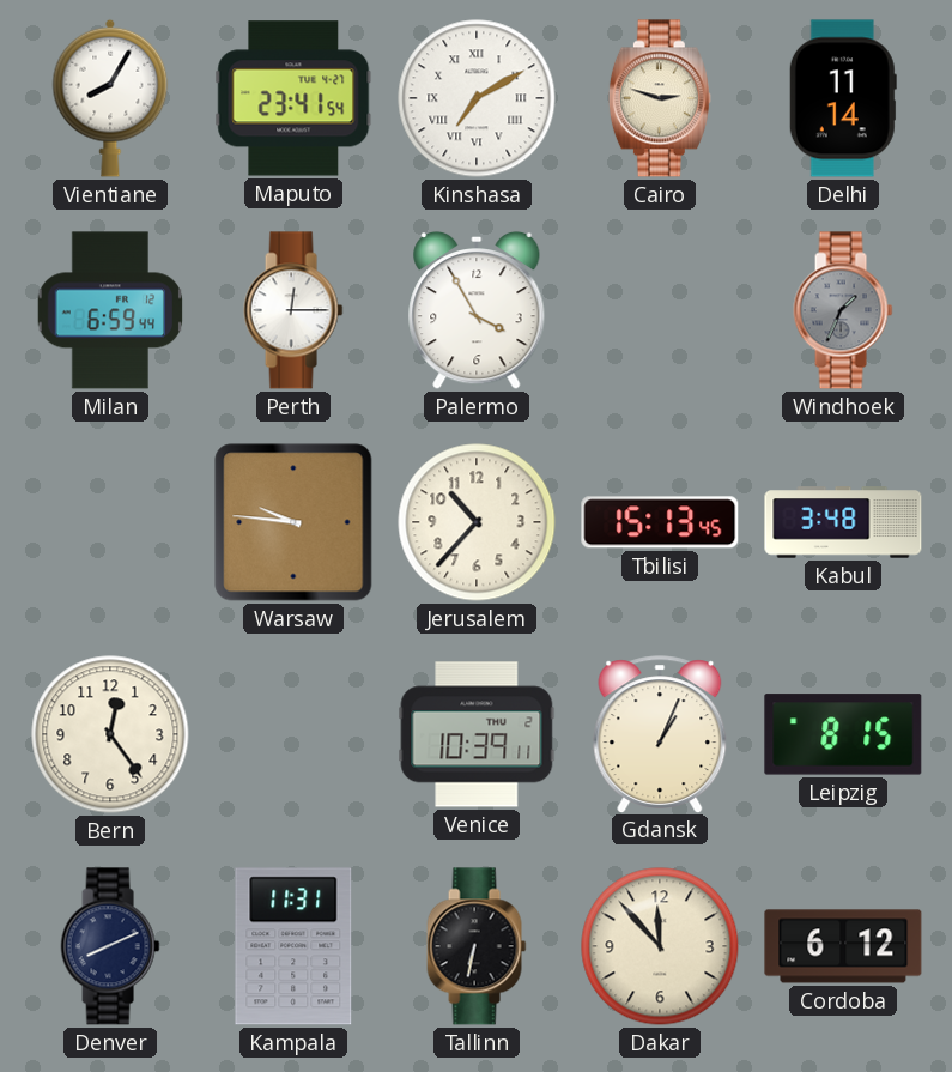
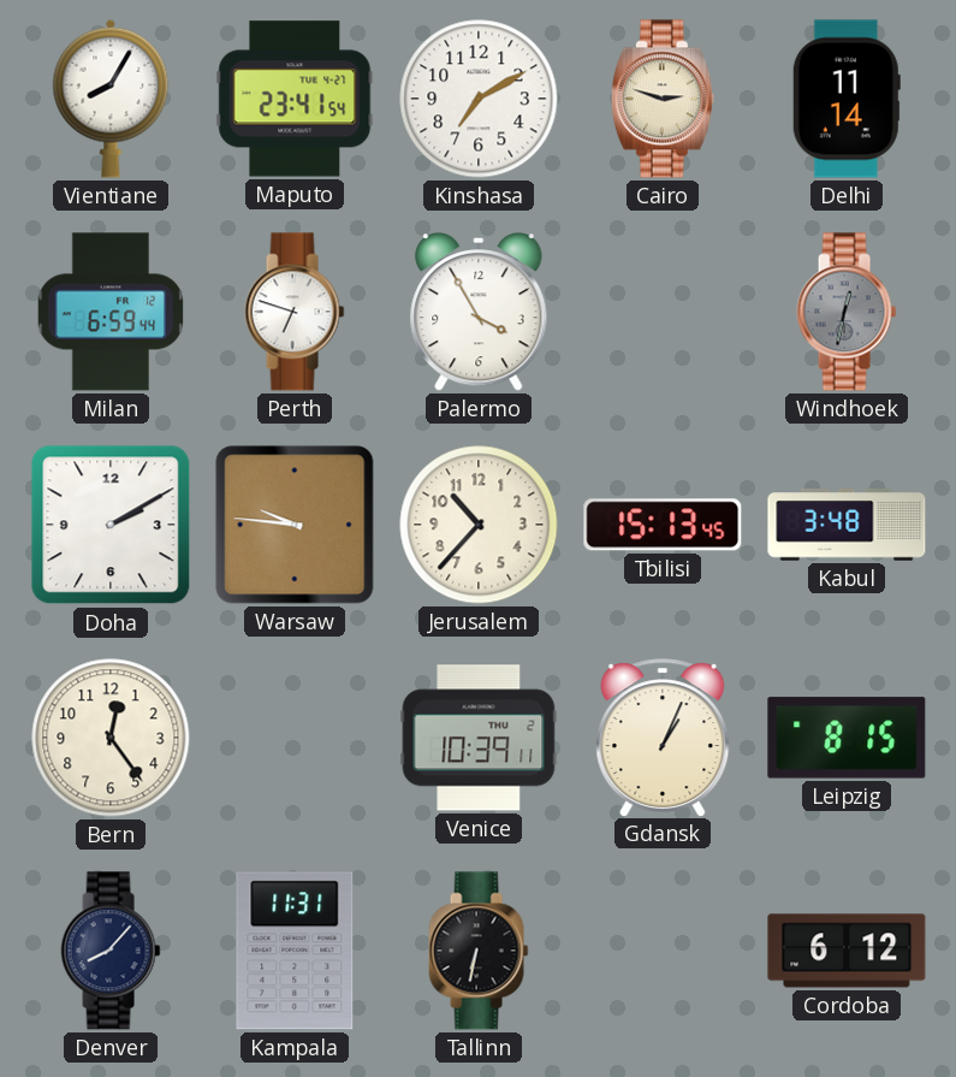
Kinshasa numerals: Roman -> Arabic (479, 99)
Perth: 12:15 -> 6:48 (295, 312)
Windhoek: 1:34 -> 12:32 (847, 312)
Doha: none -> 2:10 (111, 525)
Denver: 8:11 -> 8:07 (111, 951)
Dakar: 11:53 -> none (660, 946)
